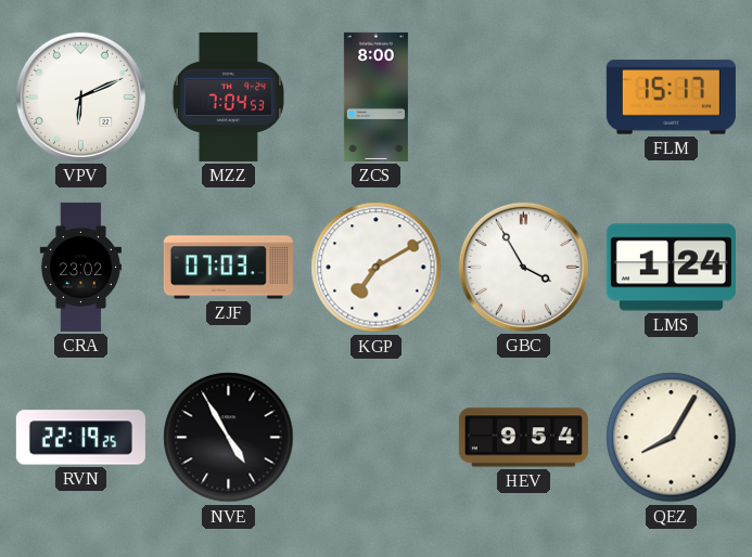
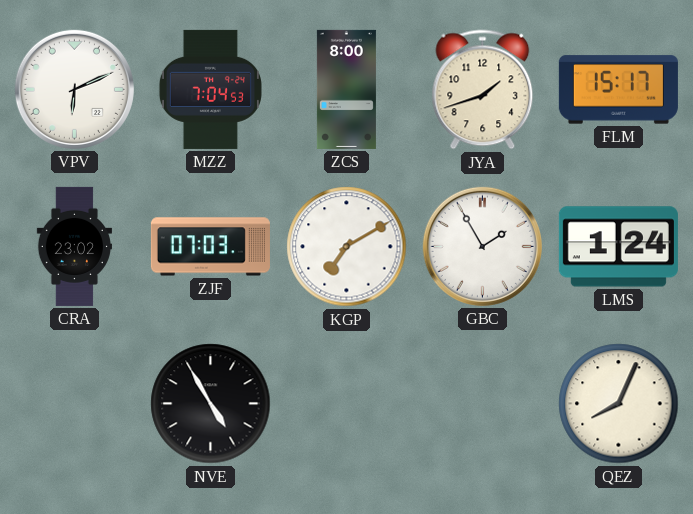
JYA: none -> 1:42 (483, 90)
GBC: 3:55 -> 1:55 (482, 246)
RVN: 22:19 -> none (80, 438)
HEV: 9:54 -> none (523, 438)
QEZ: 8:05 -> 8:04 (619, 404)
